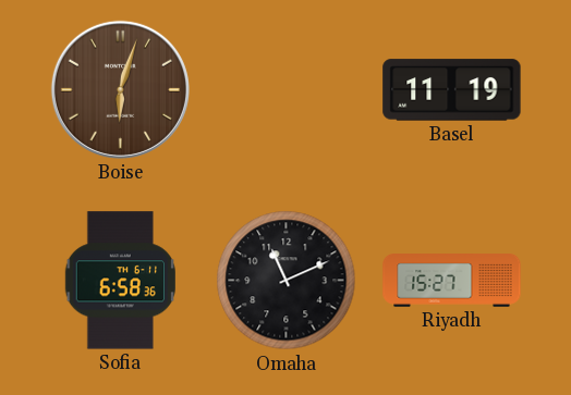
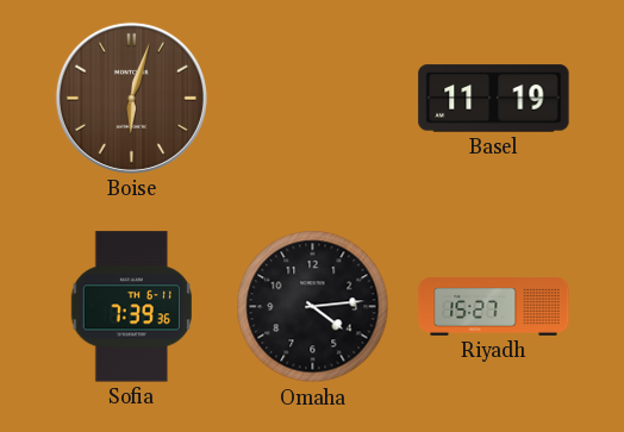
Sofia: 6:58 -> 7:39 (131, 307)
Omaha: 11:11 -> 4:14 (313, 307)
